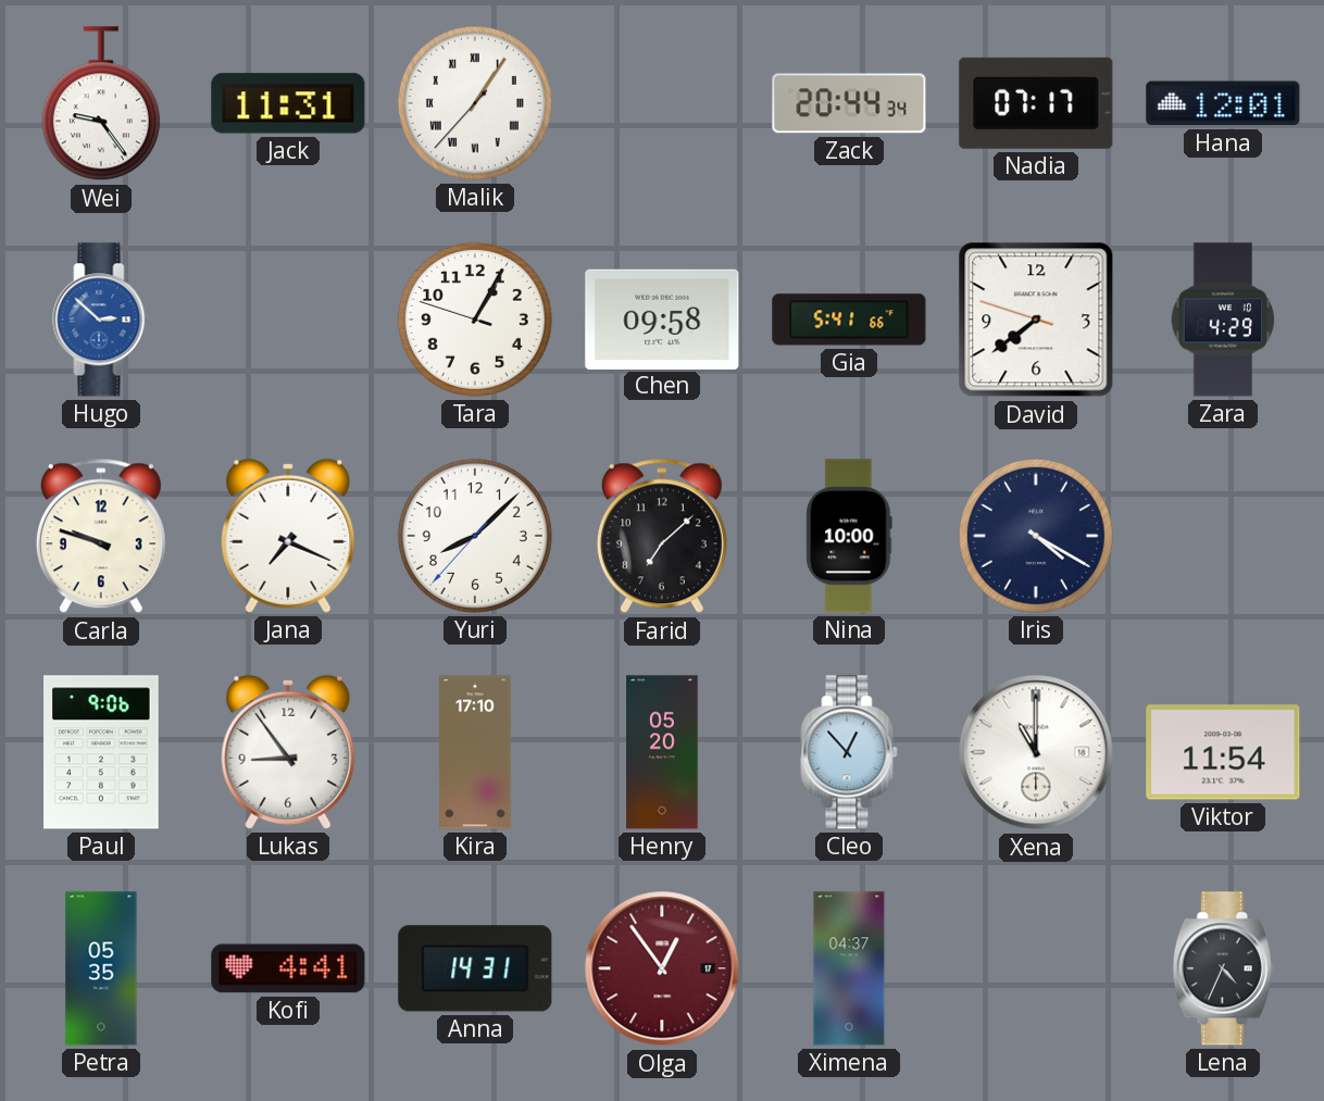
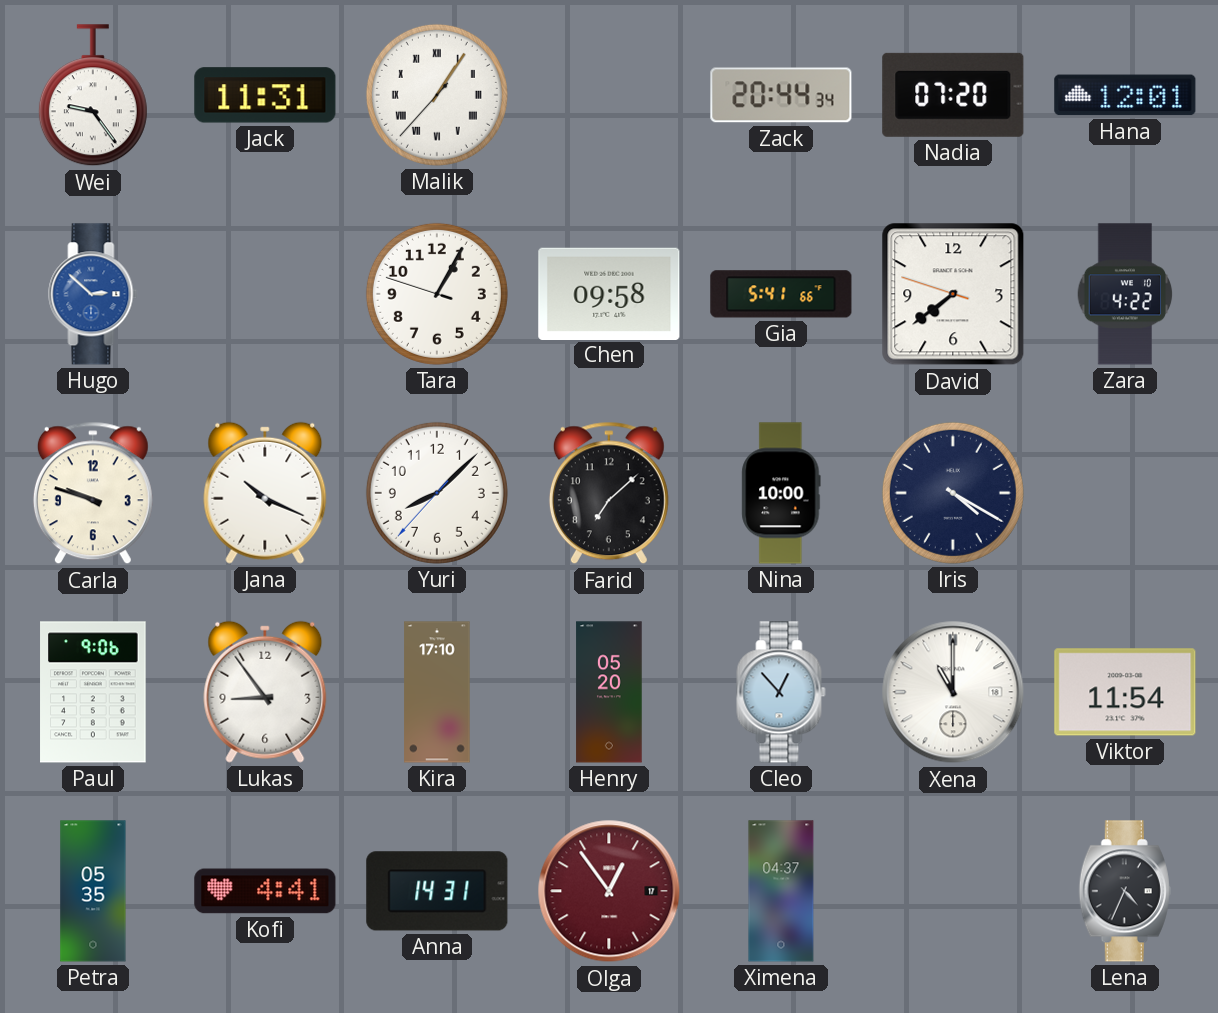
Nadia: 07:17 -> 07:20 (953, 95)
Zara: 4:29 -> 4:22 (1125, 294)
Jana: 7:19 -> 10:19 (265, 493)
